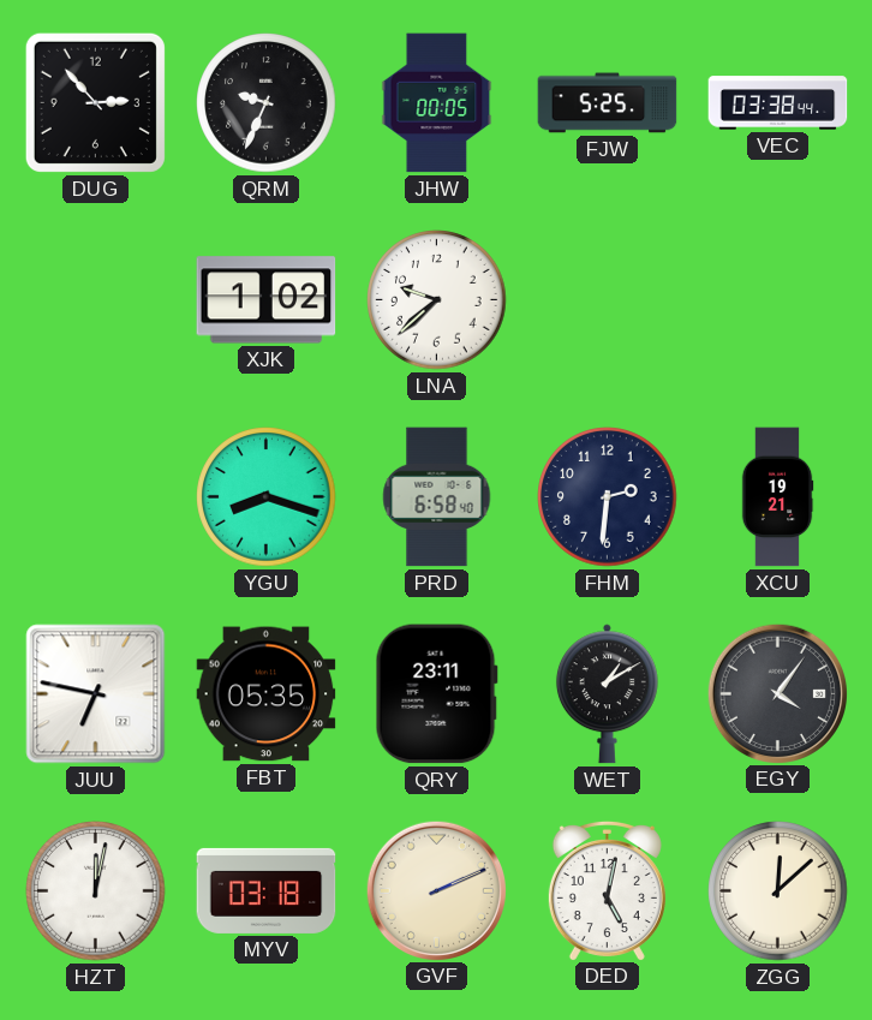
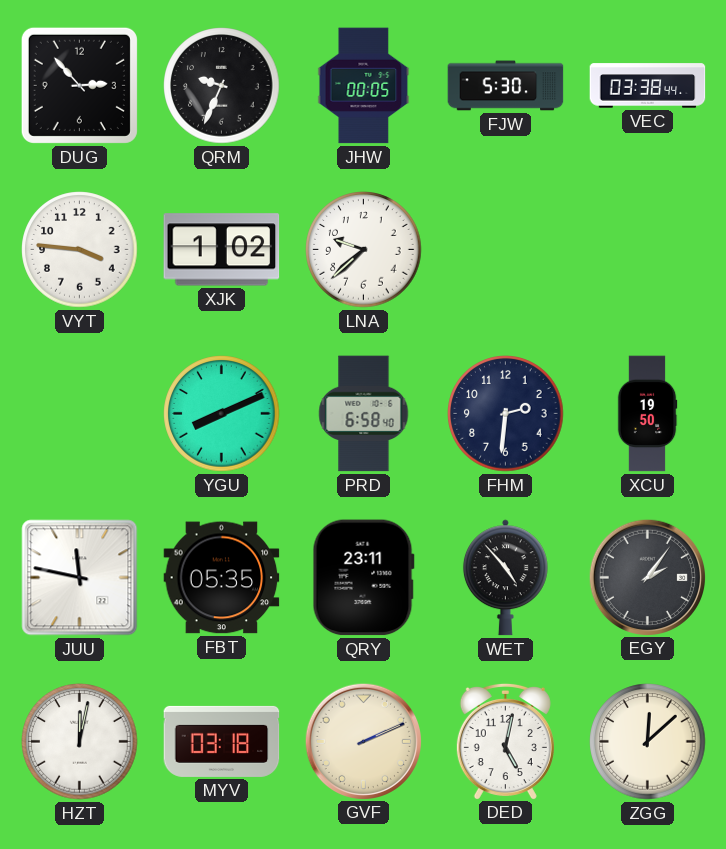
FJW: 5:25 -> 5:30 (506, 86)
VYT: none -> 3:46 (80, 250)
YGU: 8:18 -> 8:11 (222, 414)
XCU: 19:21 -> 19:50 (647, 414)
JUU: 6:47 -> 11:47 (80, 578)
WET: 1:10 -> 4:53 (505, 578)
EGY: 4:06 -> 2:06 (647, 577)
